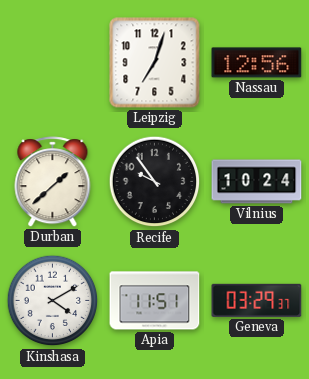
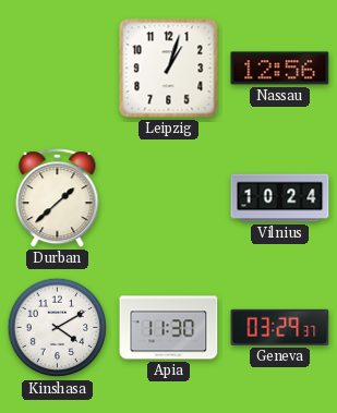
Leipzig: 7:03 -> 1:03 (169, 69)
Recife: 9:54 -> none (155, 182)
Apia: 11:51 -> 11:30 (169, 328)
